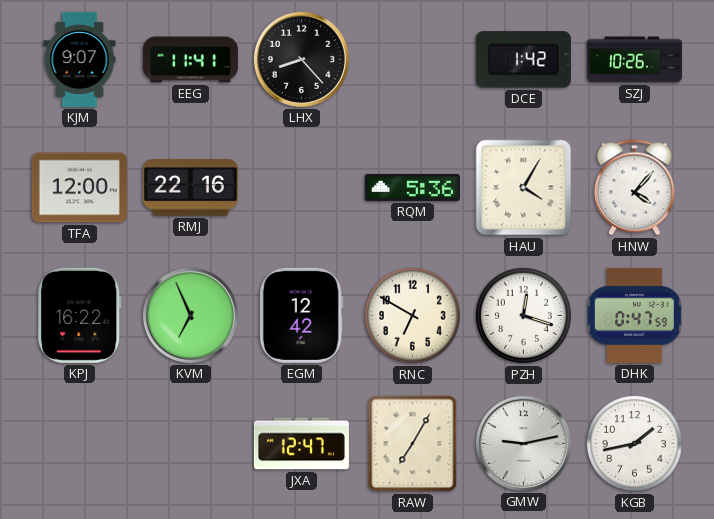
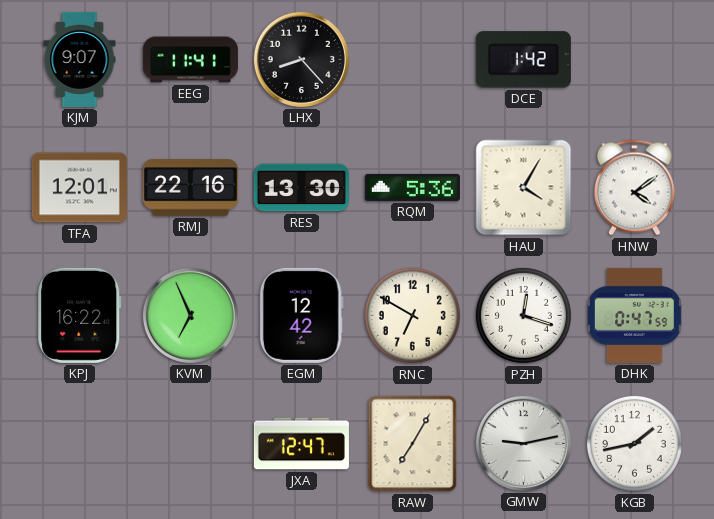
SZJ: 10:26 -> none (634, 60)
TFA: 12:00 -> 12:01 (79, 188)
RES: none -> 13:30 (301, 188)
HNW: 4:07 -> 4:09 (634, 188)
